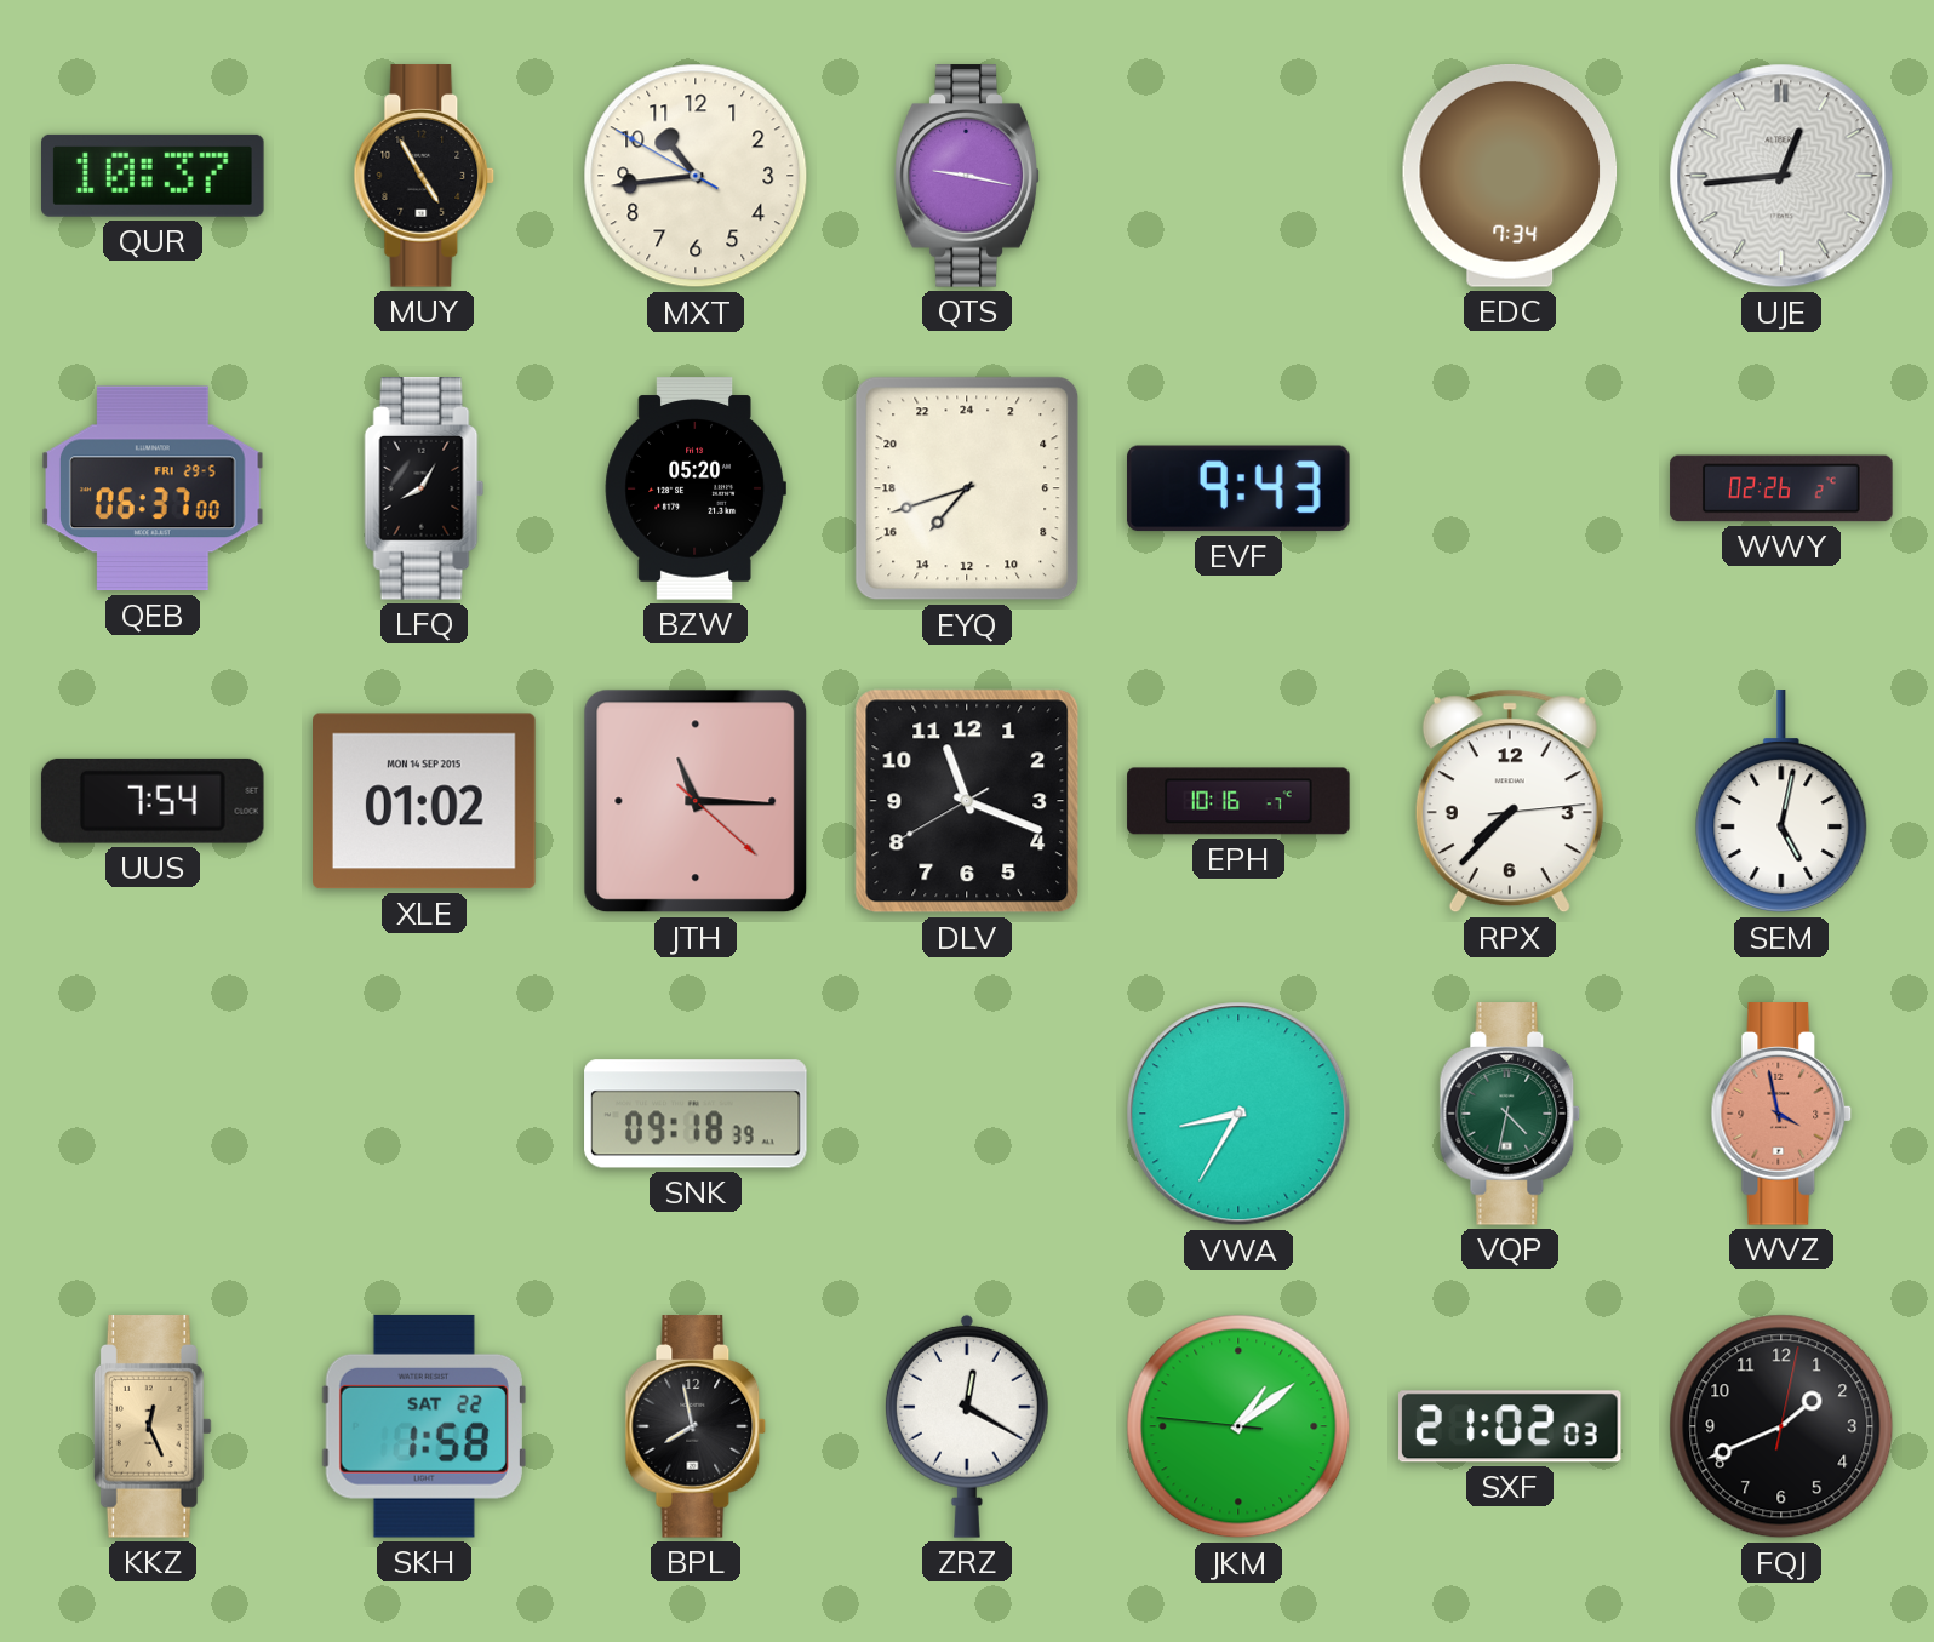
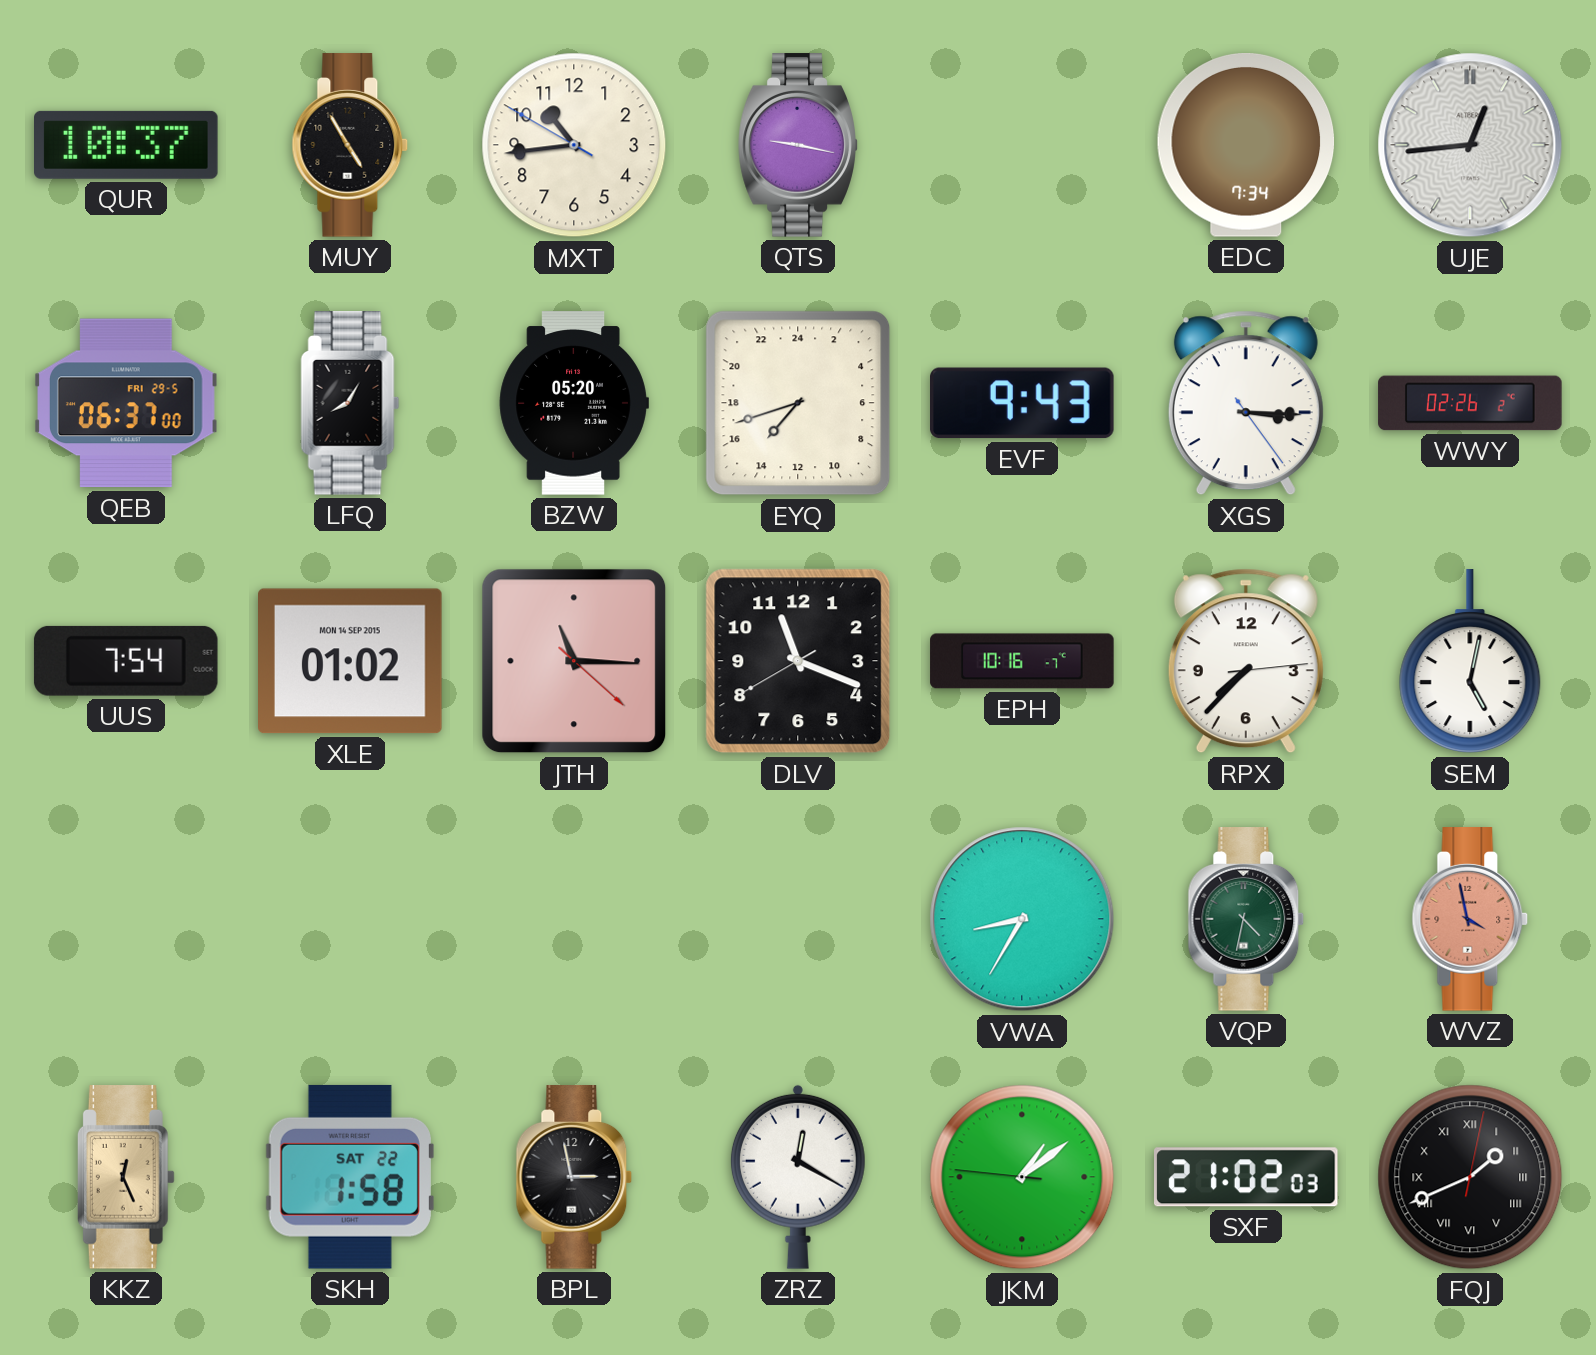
XGS: none -> 3:15 (1246, 403)
SNK: 09:18 -> none (696, 1114)
BPL: 7:58 -> 2:58 (574, 1177)
FQJ numerals: Arabic -> Roman (1470, 1177)
